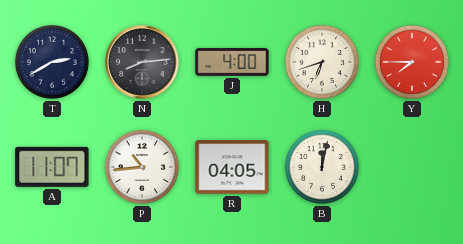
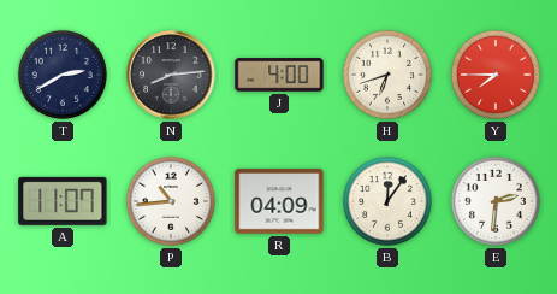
R: 04:05 -> 04:09 (279, 201)
B: 12:02 -> 12:06 (387, 201)
E: none -> 2:31 (496, 201)
